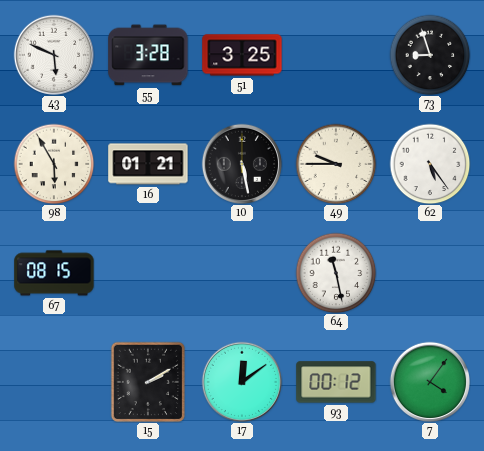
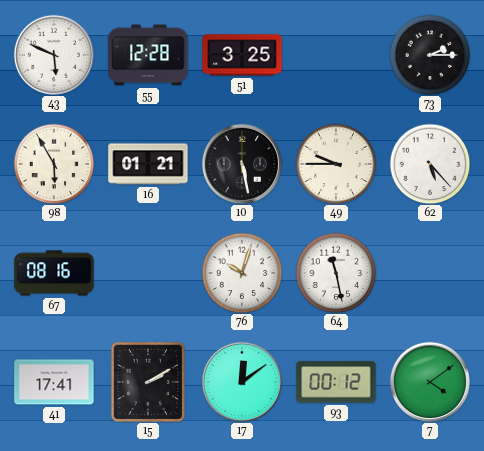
55: 3:28 -> 12:28 (148, 55)
73: 8:57 -> 2:15 (430, 55)
62: 5:24 -> 5:23 (430, 164)
67: 08:15 -> 08:16 (54, 273)
76: none -> 10:03 (242, 273)
41: none -> 17:41 (54, 382)
7: 4:06 -> 4:09 (429, 381)
